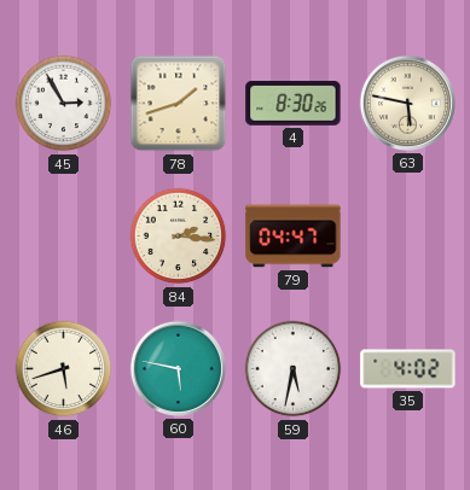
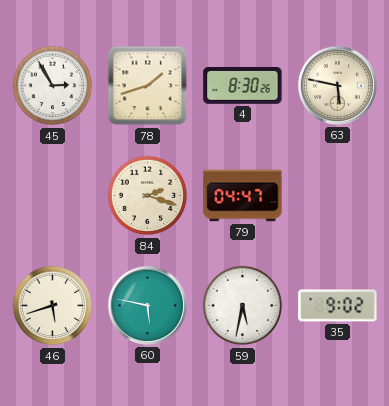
84: 2:16 -> 2:18 (148, 196)
35: 4:02 -> 9:02 (338, 306)
